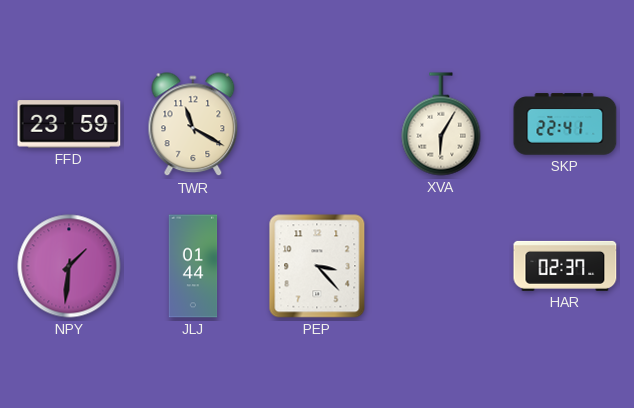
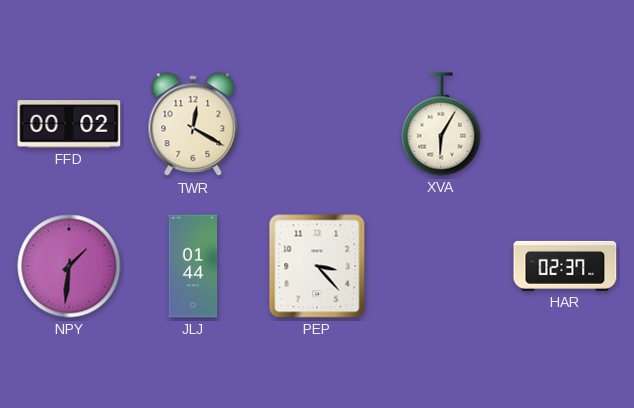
FFD: 23:59 -> 00:02 (69, 124)
TWR: 11:20 -> 12:20 (193, 125)
SKP: 22:41 -> none (565, 124)
